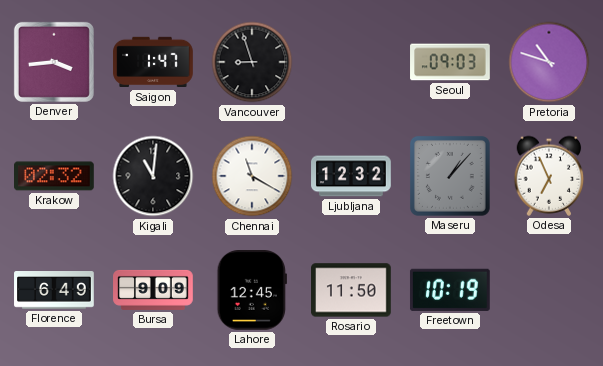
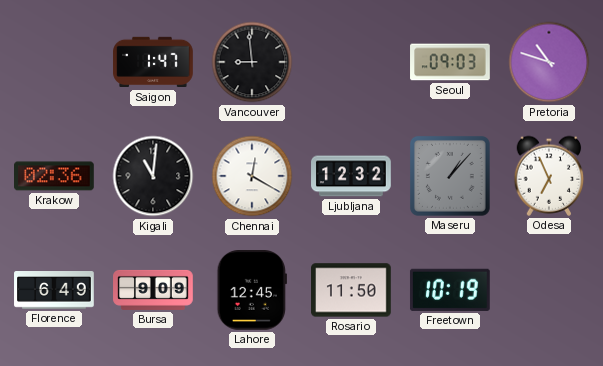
Denver: 3:44 -> none (54, 62)
Vancouver: 8:57 -> 8:59 (252, 62)
Krakow: 02:32 -> 02:36 (55, 176)
Chennai: 11:20 -> 12:20 (252, 176)
